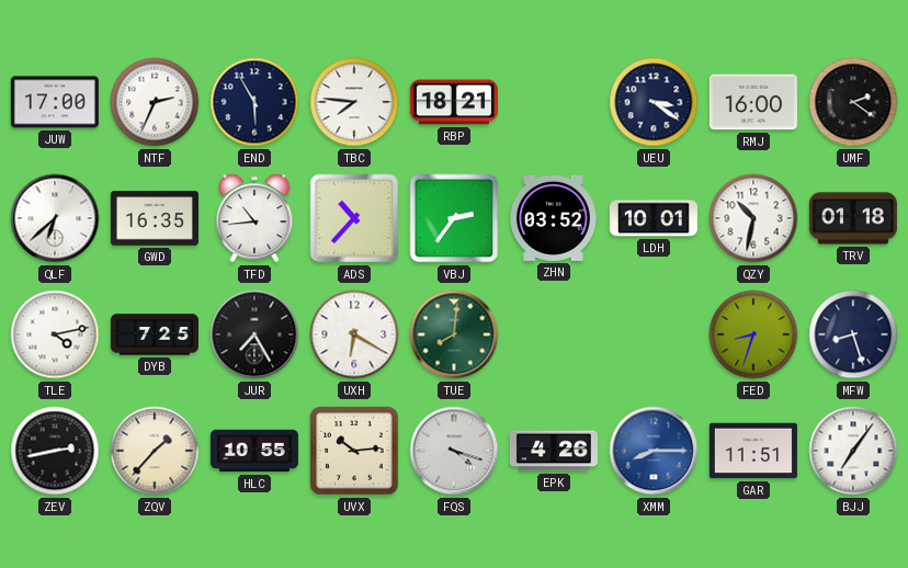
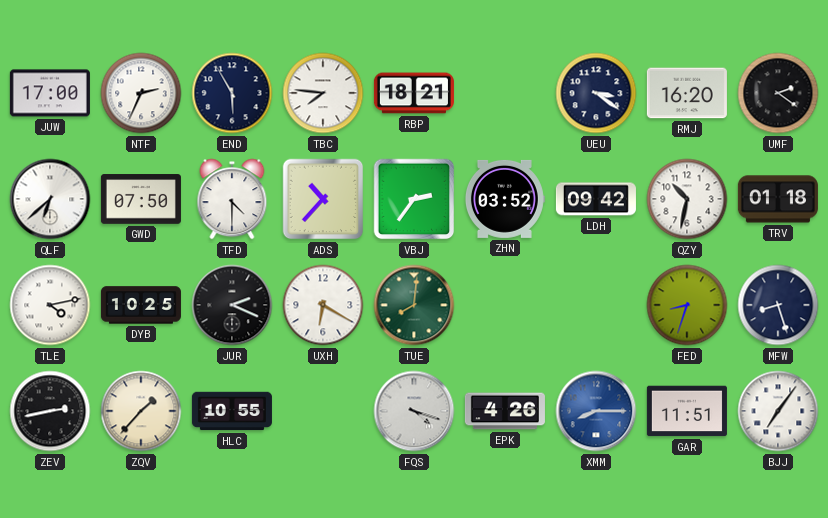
RMJ: 16:00 -> 16:20 (687, 93)
GWD: 16:35 -> 07:50 (141, 199)
TFD: 10:44 -> 4:30 (232, 199)
LDH: 10:01 -> 09:42 (596, 199)
DYB: 7:25 -> 10:25 (141, 305)
JUR: 7:25 -> 2:19 (232, 305)
UVX: 10:14 -> none (354, 451)
